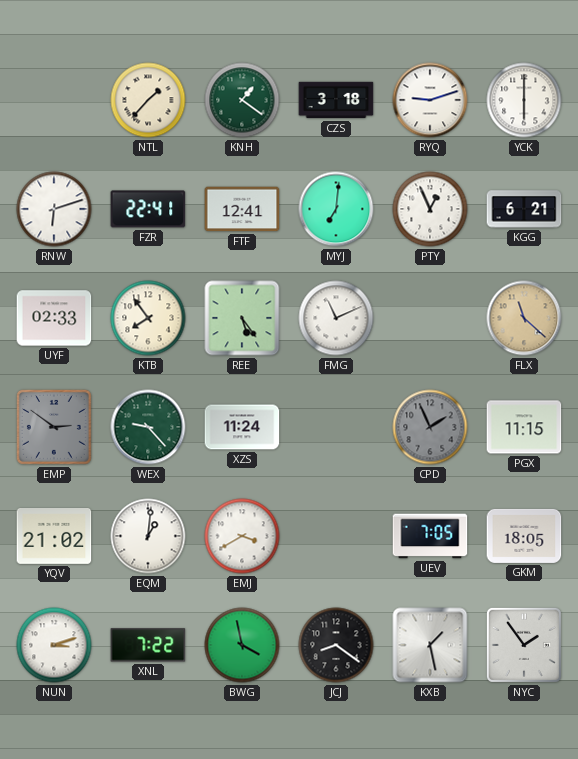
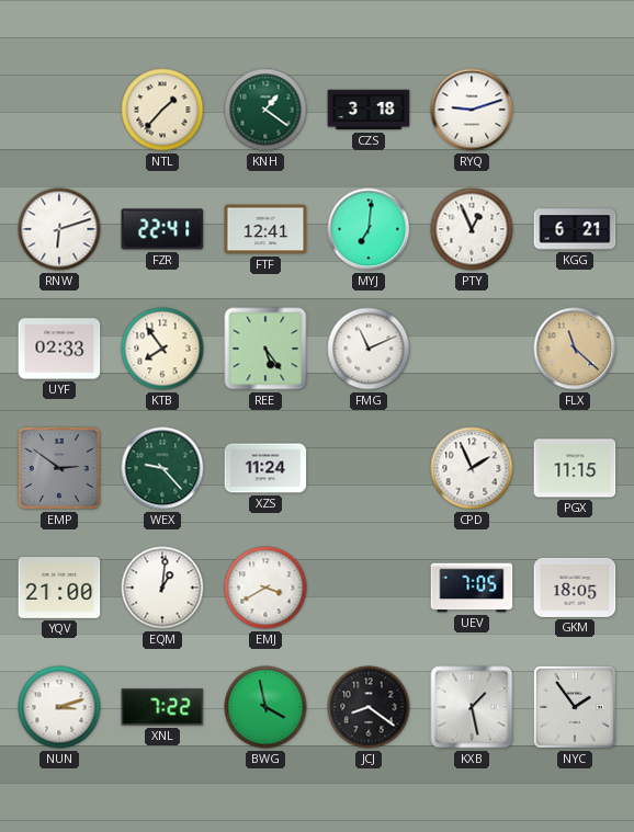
YCK: 6:00 -> none (524, 100)
CPD dial: grey -> white (472, 468)
YQV: 21:02 -> 21:00 (59, 589)
